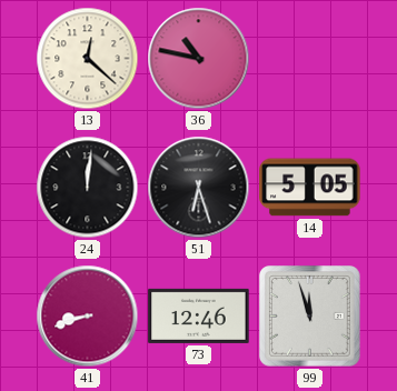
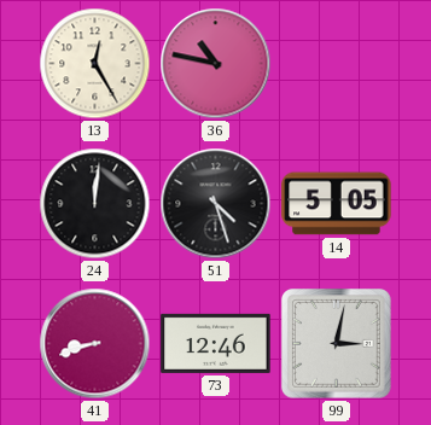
13: 12:22 -> 12:25 (95, 64)
51: 6:27 -> 4:27 (216, 204)
99: 11:57 -> 3:02 (337, 344)
